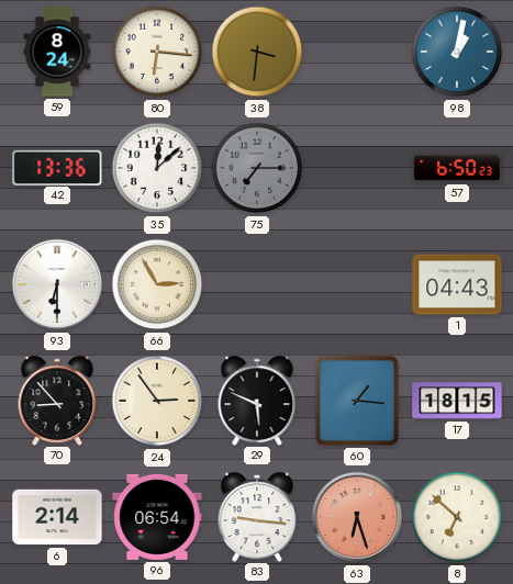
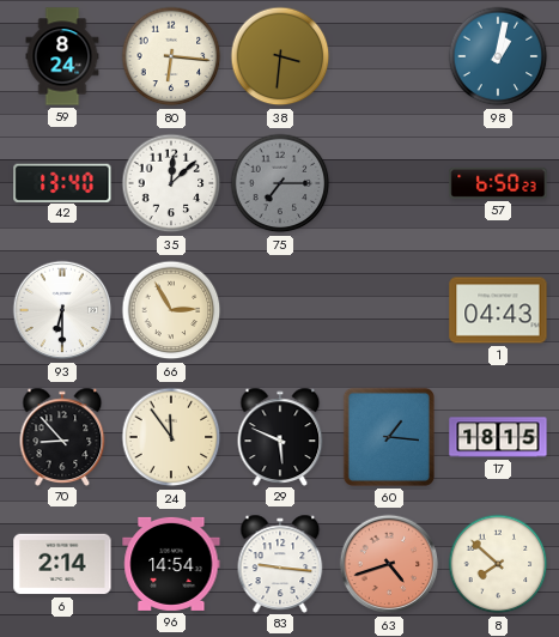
42: 13:36 -> 13:40 (62, 182)
24: 2:54 -> 11:54 (171, 437)
96: 06:54 -> 14:54 (171, 564)
63: 6:27 -> 4:42 (389, 564)
8: 6:52 -> 7:52 (498, 564)
